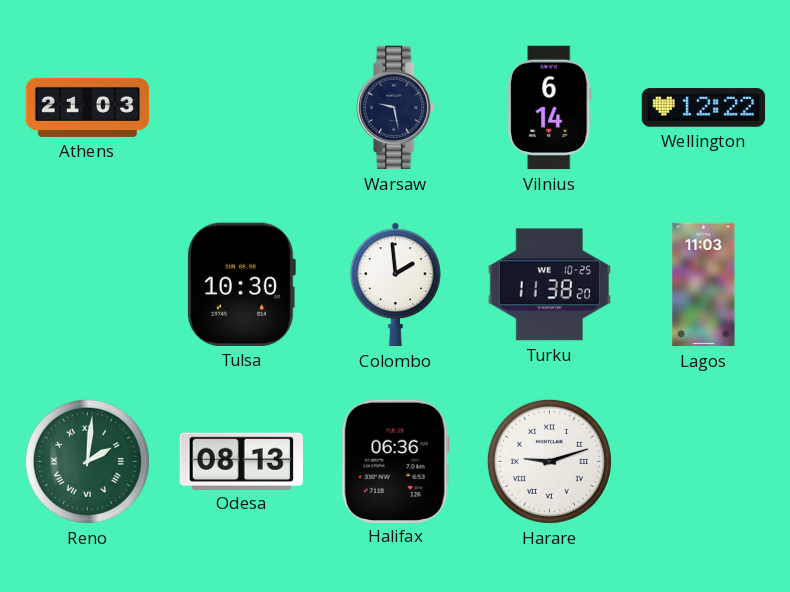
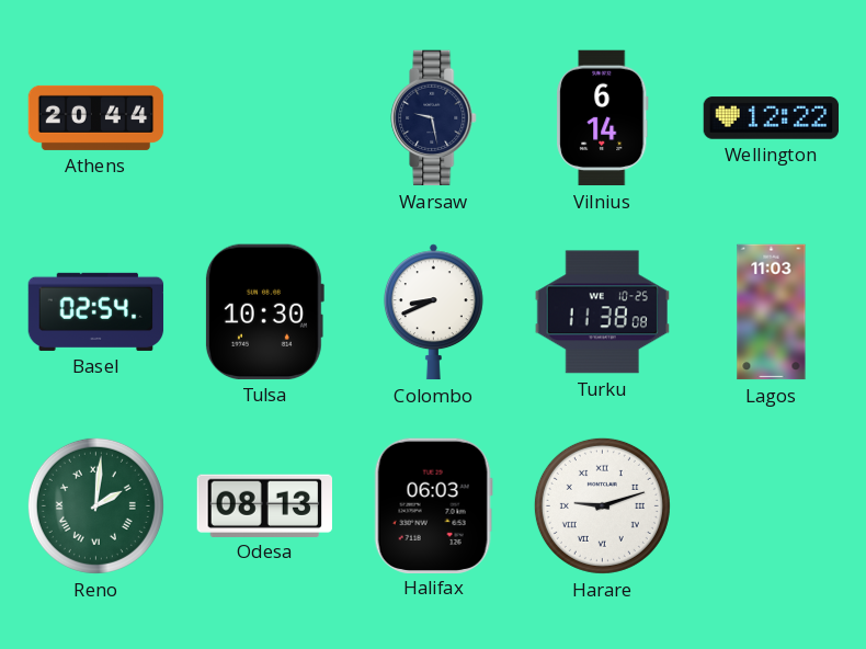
Athens: 21:03 -> 20:44 (96, 117)
Basel: none -> 02:54 (96, 311)
Colombo: 1:59 -> 8:41 (433, 312)
Turku: 11:38:20 -> 11:38:08 (602, 312)
Halifax: 06:36 -> 06:03 (433, 505)
